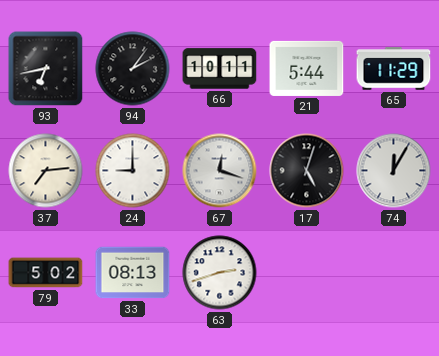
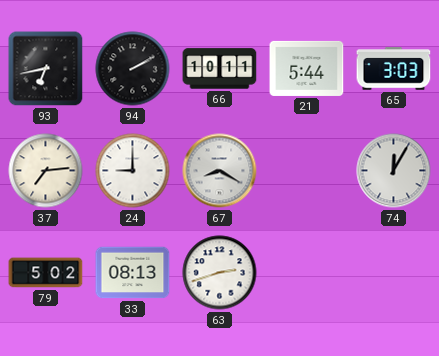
94: 2:06 -> 2:10 (133, 69)
65: 11:29 -> 3:03 (394, 69)
67: 12:18 -> 8:20 (220, 171)
17: 5:03 -> none (307, 171)
